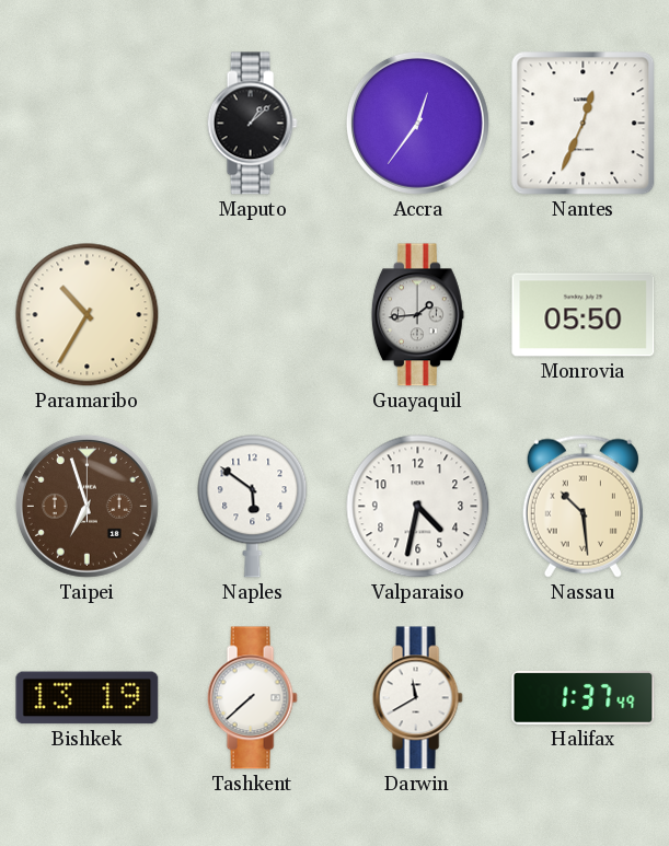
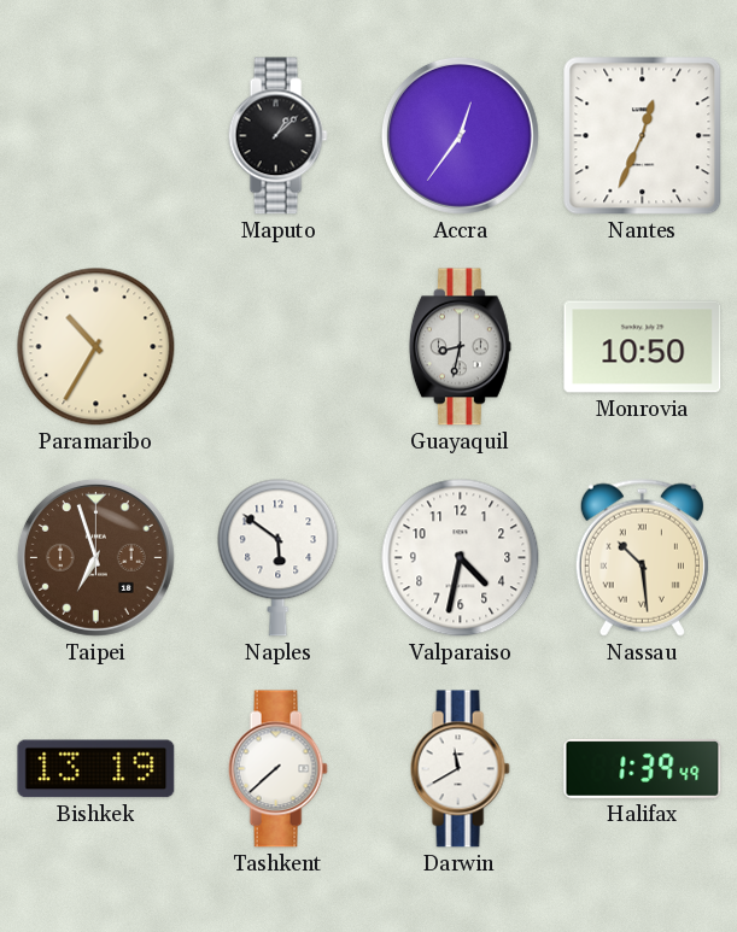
Guayaquil: 1:44 -> 8:32 (460, 347)
Monrovia: 05:50 -> 10:50 (643, 347)
Halifax: 1:37 -> 1:39 (643, 768)
